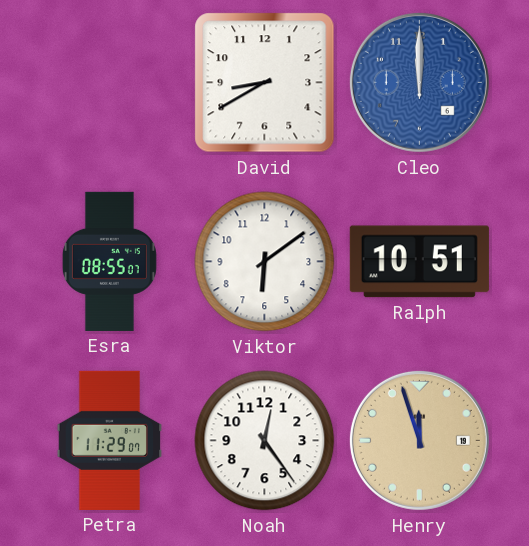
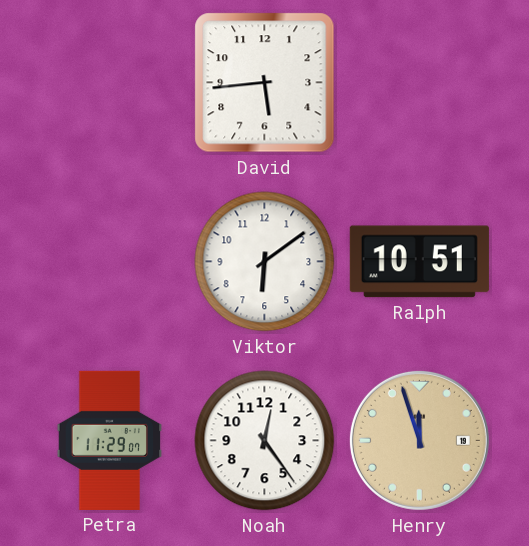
David: 8:40 -> 5:44 (265, 83)
Cleo: 12:00 -> none (419, 82)
Esra: 08:55 -> none (109, 261)
